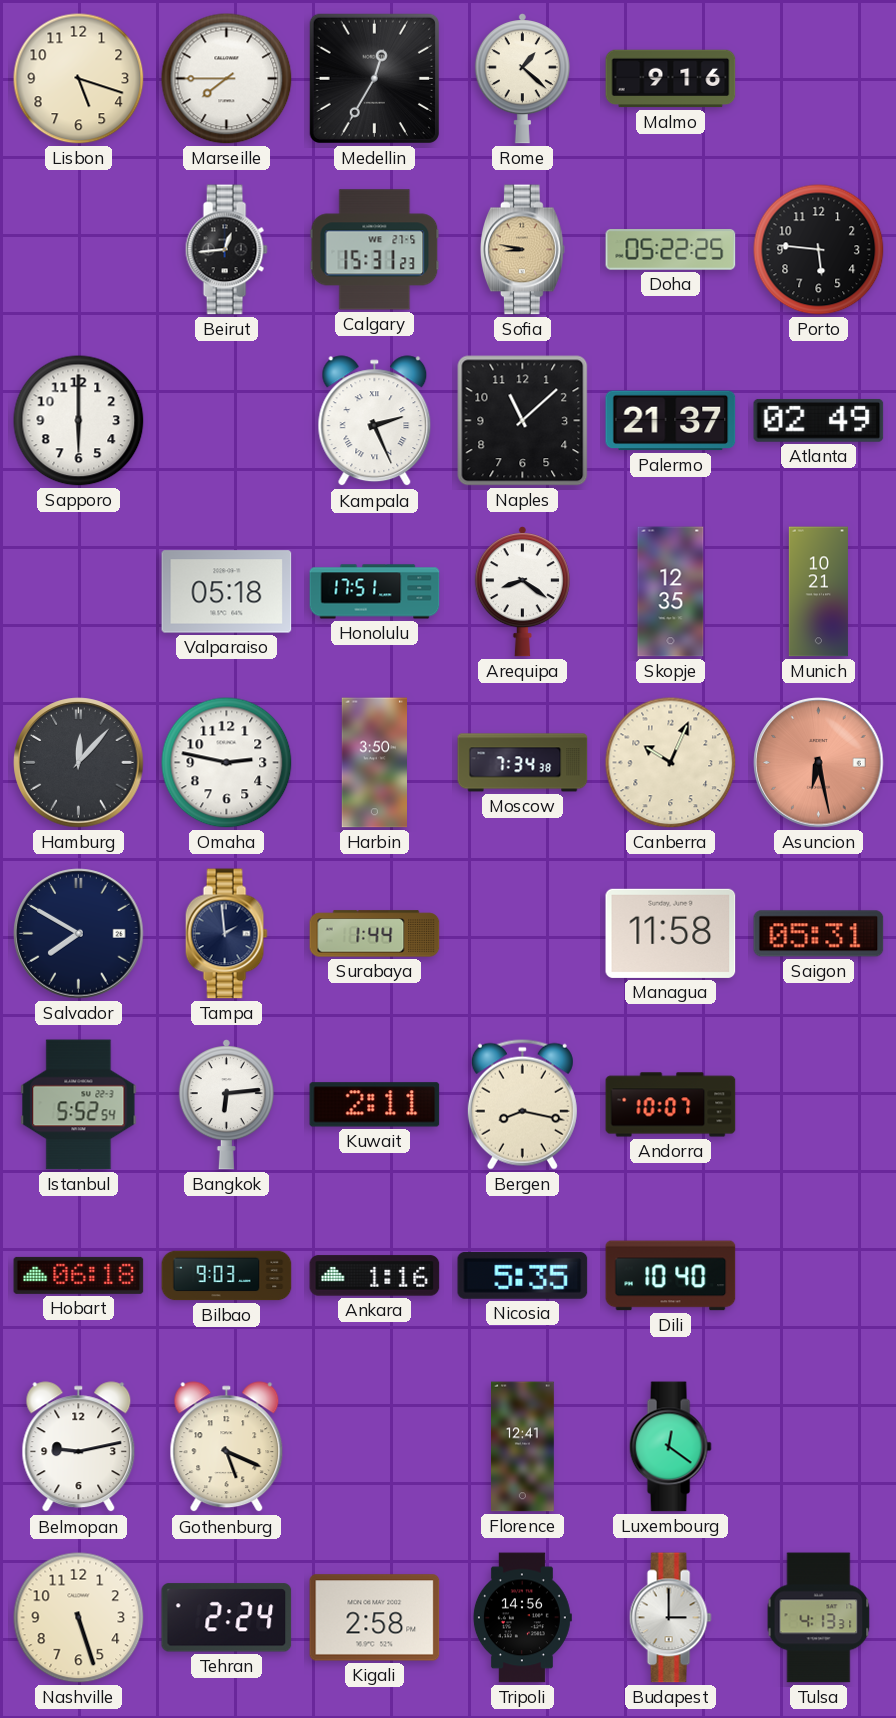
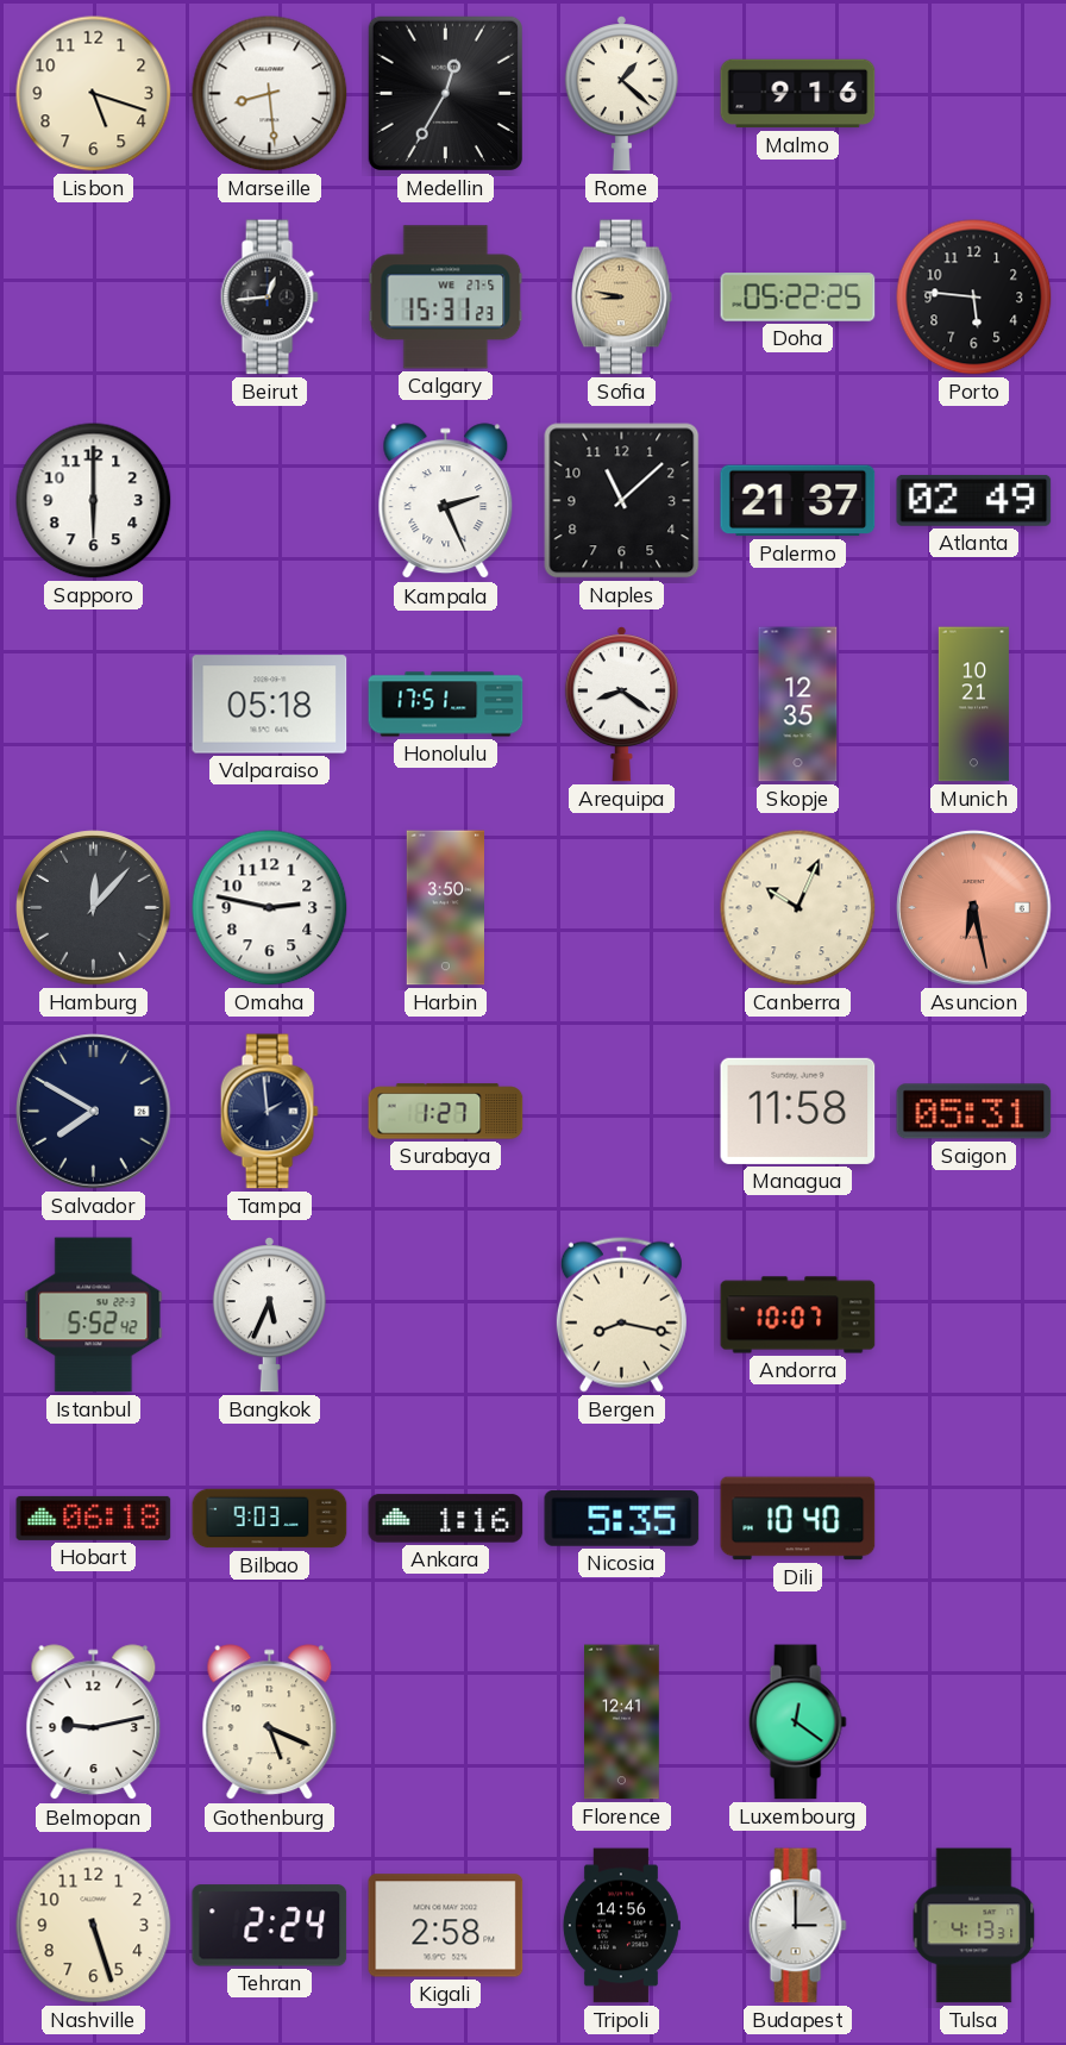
Marseille: 7:45 -> 8:29 (270, 94)
Moscow: 7:34 -> none (523, 763)
Surabaya: 1:44 -> 1:27 (446, 1112)
Istanbul: 5:52:54 -> 5:52:42 (94, 1315)
Bangkok: 6:14 -> 5:34 (269, 1315)
Kuwait: 2:11 -> none (375, 1105)
